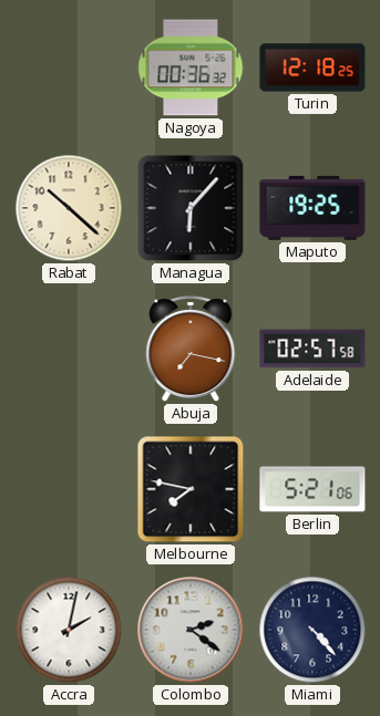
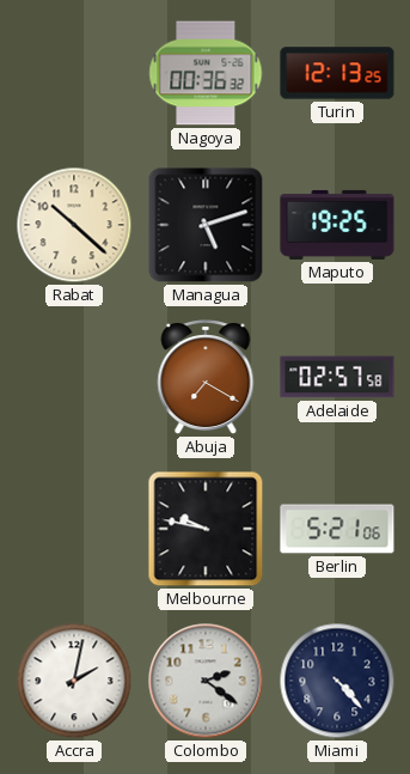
Turin: 12:18 -> 12:13 (337, 73)
Managua: 6:07 -> 5:12 (206, 225)
Abuja: 7:17 -> 7:20 (206, 378)
Melbourne: 7:47 -> 9:47 (206, 529)
